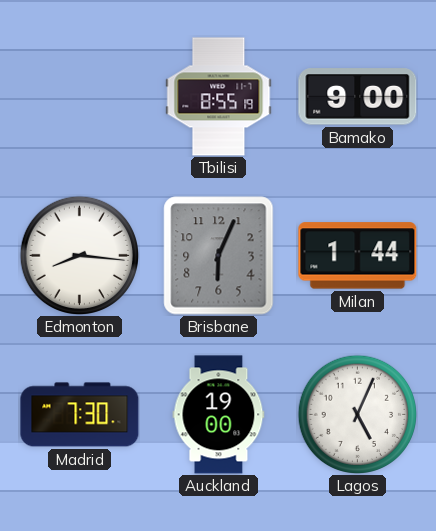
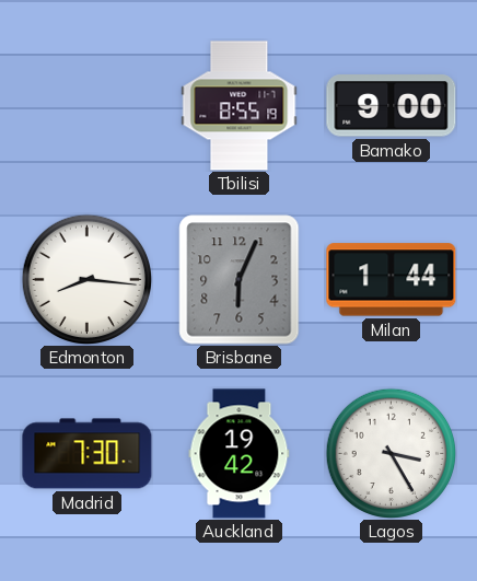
Auckland: 19:00 -> 19:42 (240, 454)
Lagos: 5:04 -> 3:25 (391, 453)
